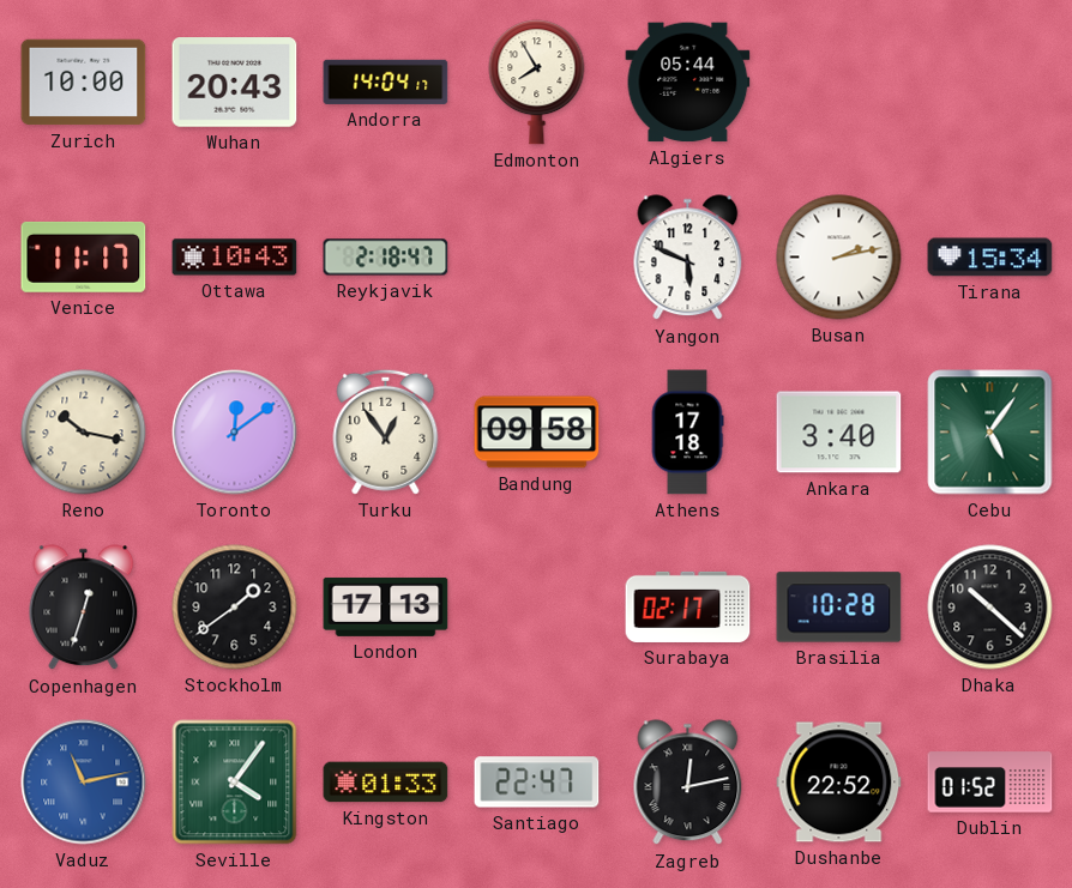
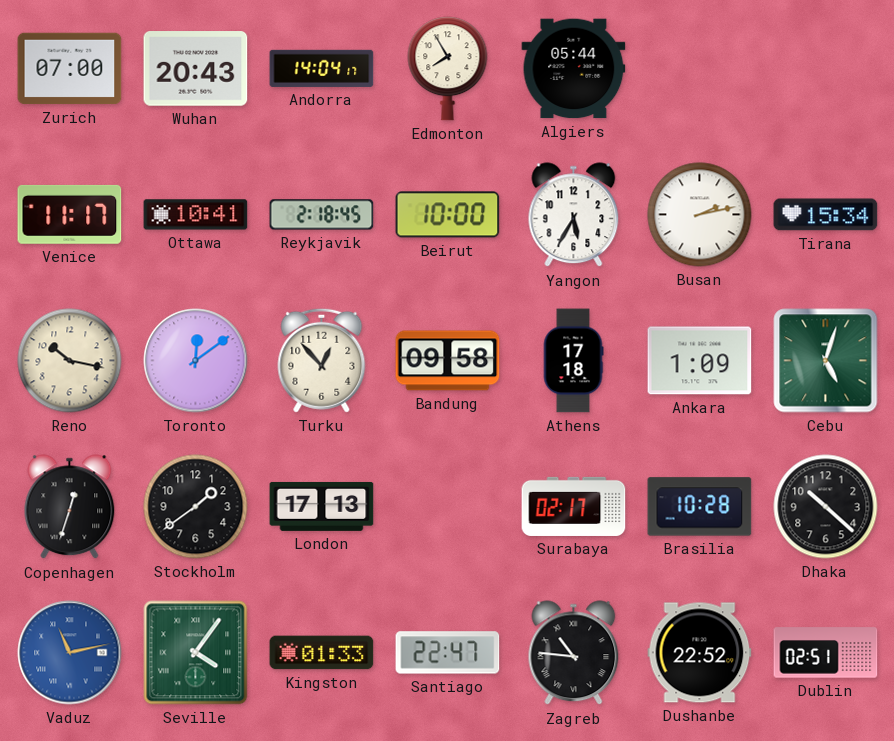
Zurich: 10:00 -> 07:00 (70, 69)
Ottawa: 10:43 -> 10:41 (196, 215)
Reykjavik: 2:18:47 -> 2:18:45 (322, 215)
Beirut: none -> 10:00 (448, 215)
Yangon: 5:49 -> 5:35 (574, 215)
Turku: 12:54 -> 12:53 (322, 360)
Ankara: 3:40 -> 1:09 (700, 361)
Cebu: 5:06 -> 5:03 (826, 361)
Zagreb: 12:13 -> 10:46 (574, 653)
Dublin: 01:52 -> 02:51 (826, 653)
